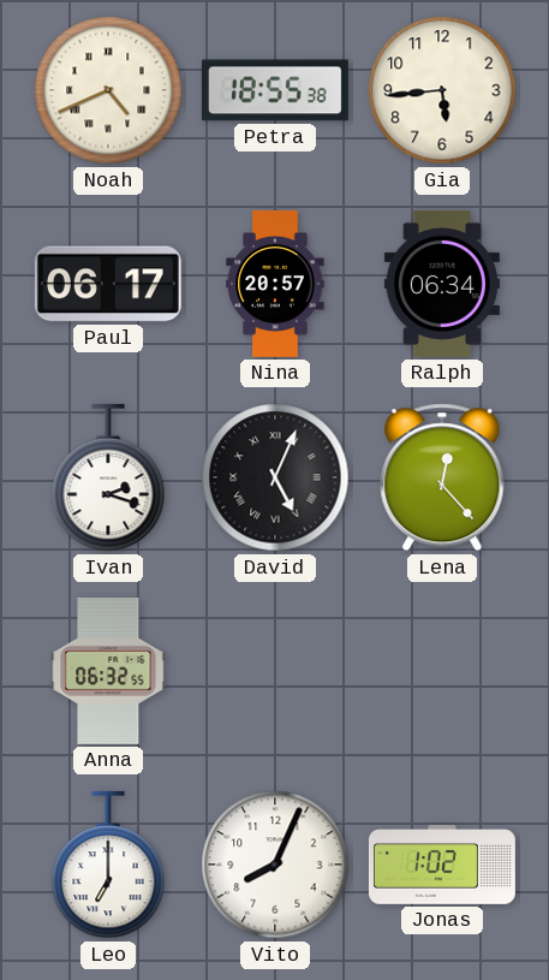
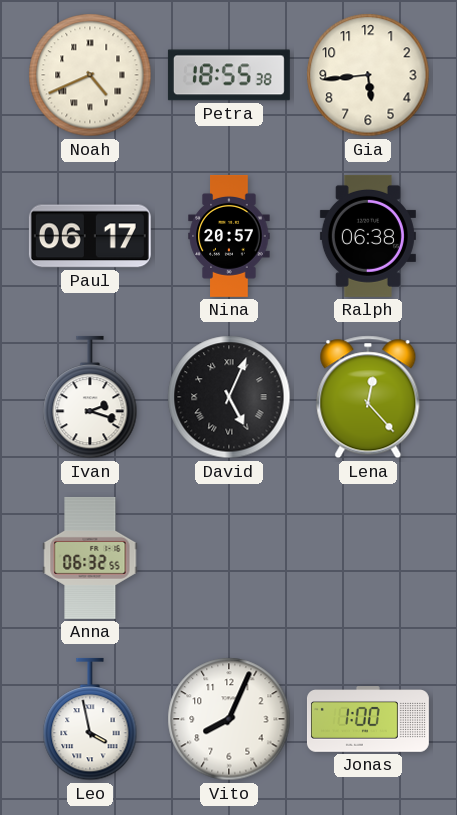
Ralph: 06:34 -> 06:38 (368, 236)
Leo: 7:00 -> 3:58 (90, 719)
Jonas: 1:02 -> 1:00 (368, 719)
